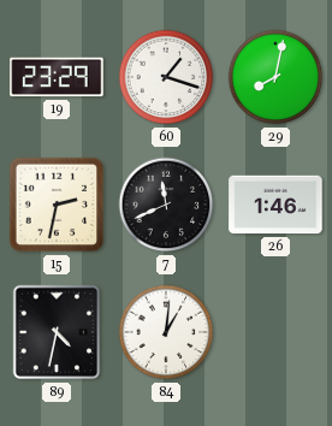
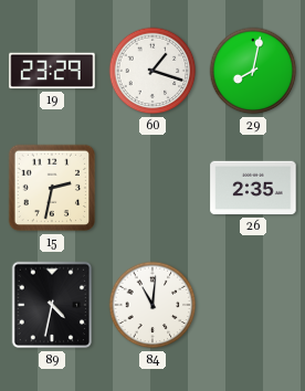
7: 11:41 -> none (166, 205)
26: 1:46 -> 2:35 (253, 188)
84: 1:01 -> 11:01 (152, 305)
